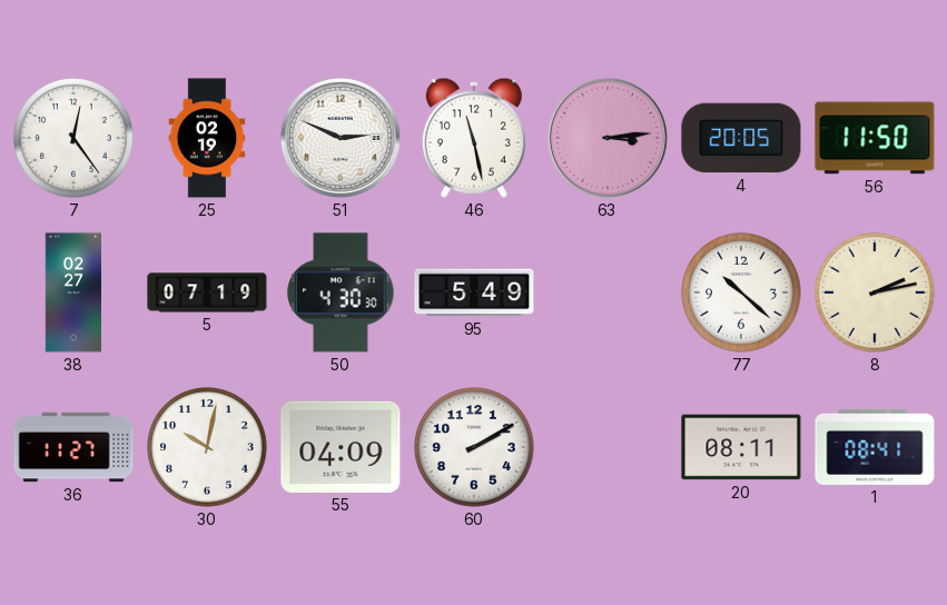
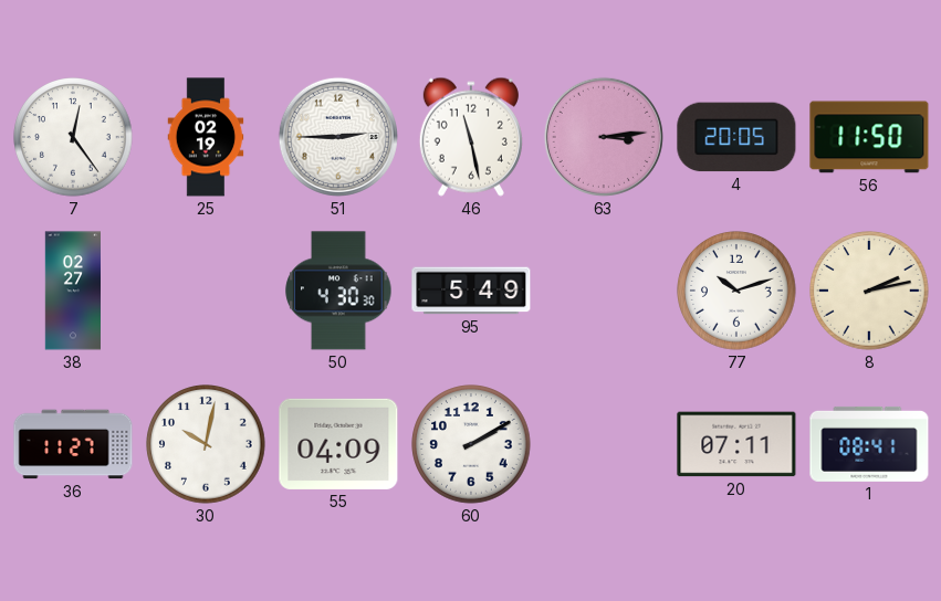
51: 2:49 -> 2:45 (338, 137)
5: 07:19 -> none (207, 292)
77: 10:22 -> 10:12 (736, 291)
20: 08:11 -> 07:11 (736, 444)
